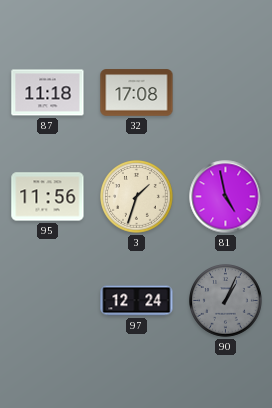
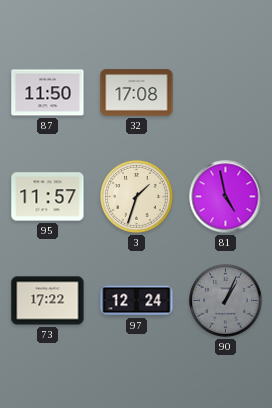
87: 11:18 -> 11:50 (48, 93)
95: 11:56 -> 11:57 (48, 197)
73: none -> 17:22 (48, 301)
